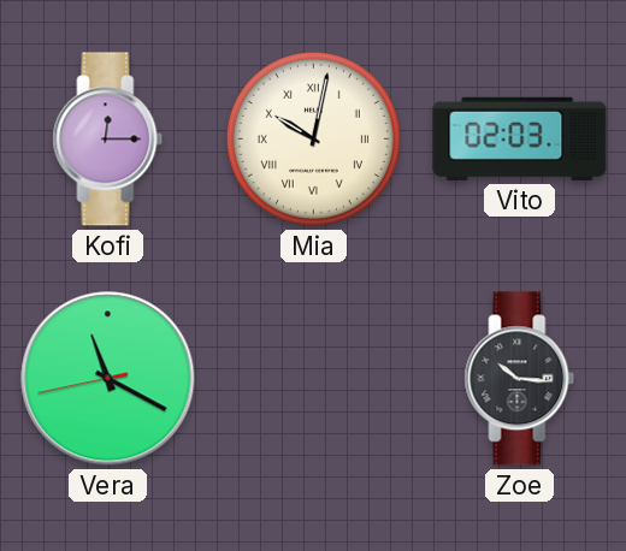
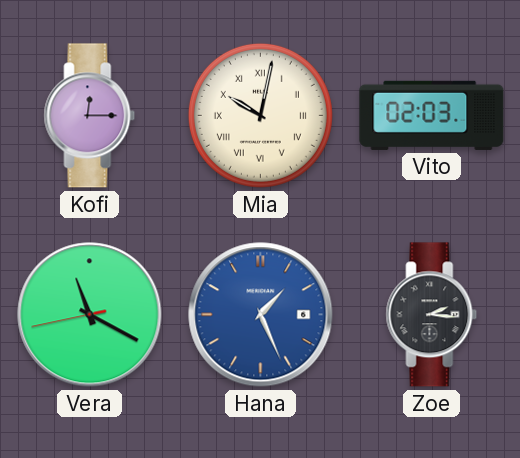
Hana: none -> 1:26 (261, 315)
Zoe: 10:16 -> 2:16 (432, 315)
